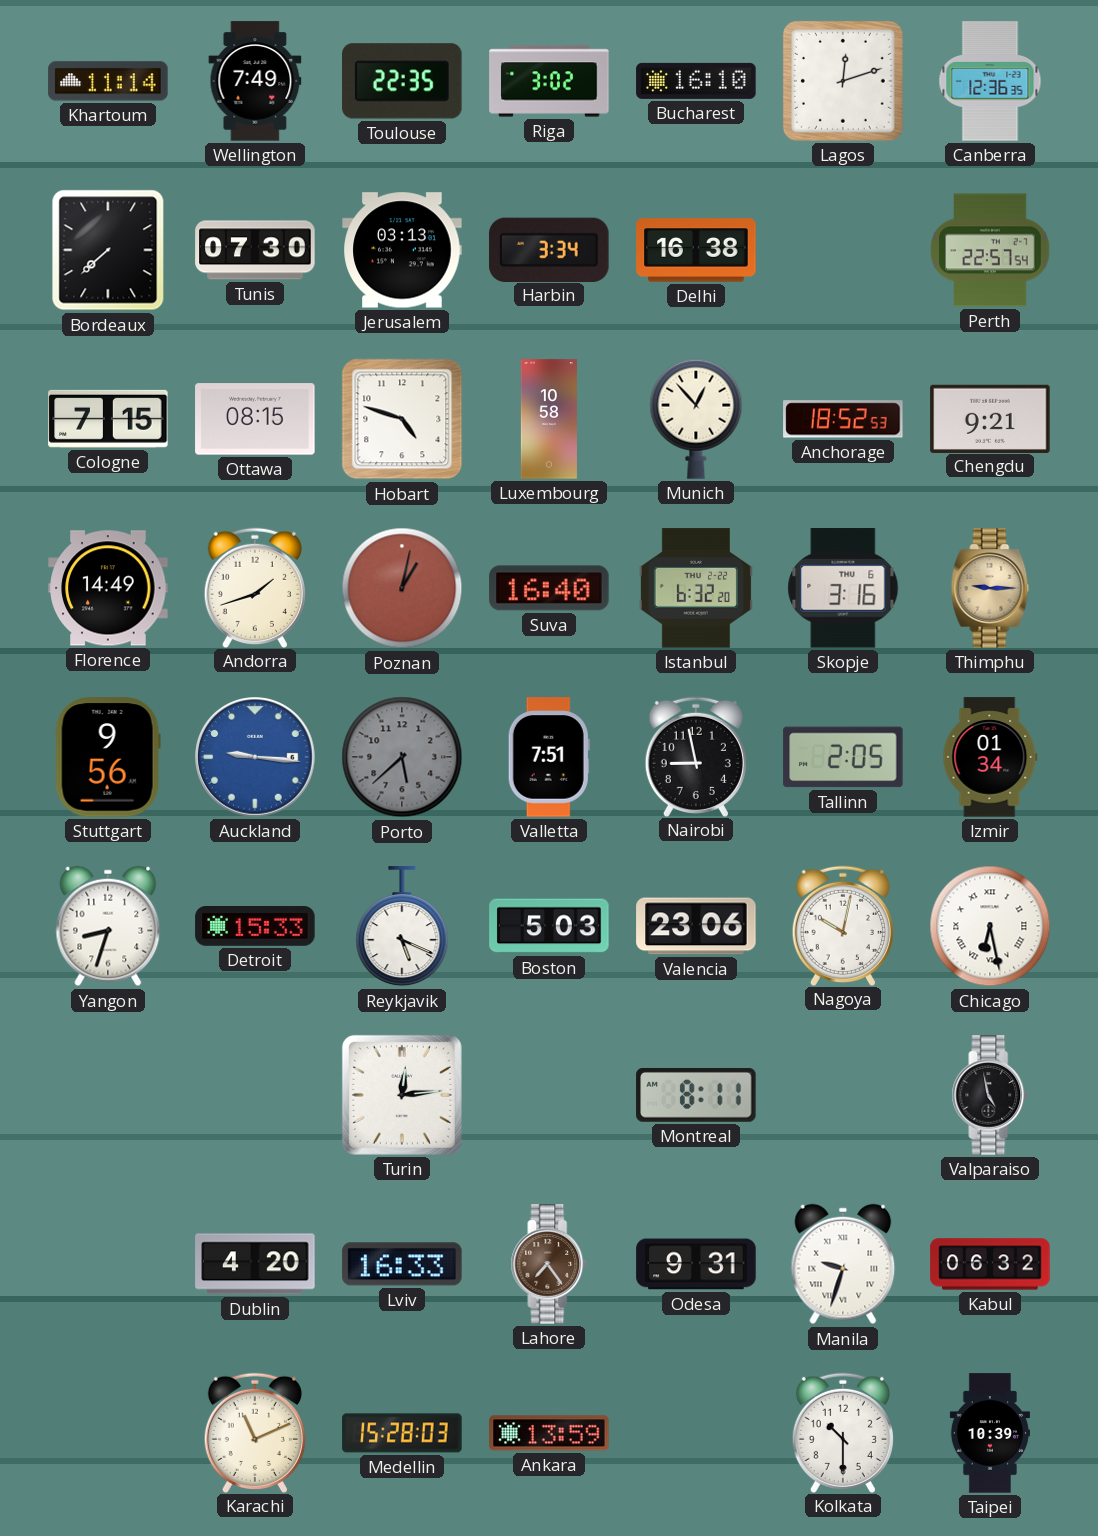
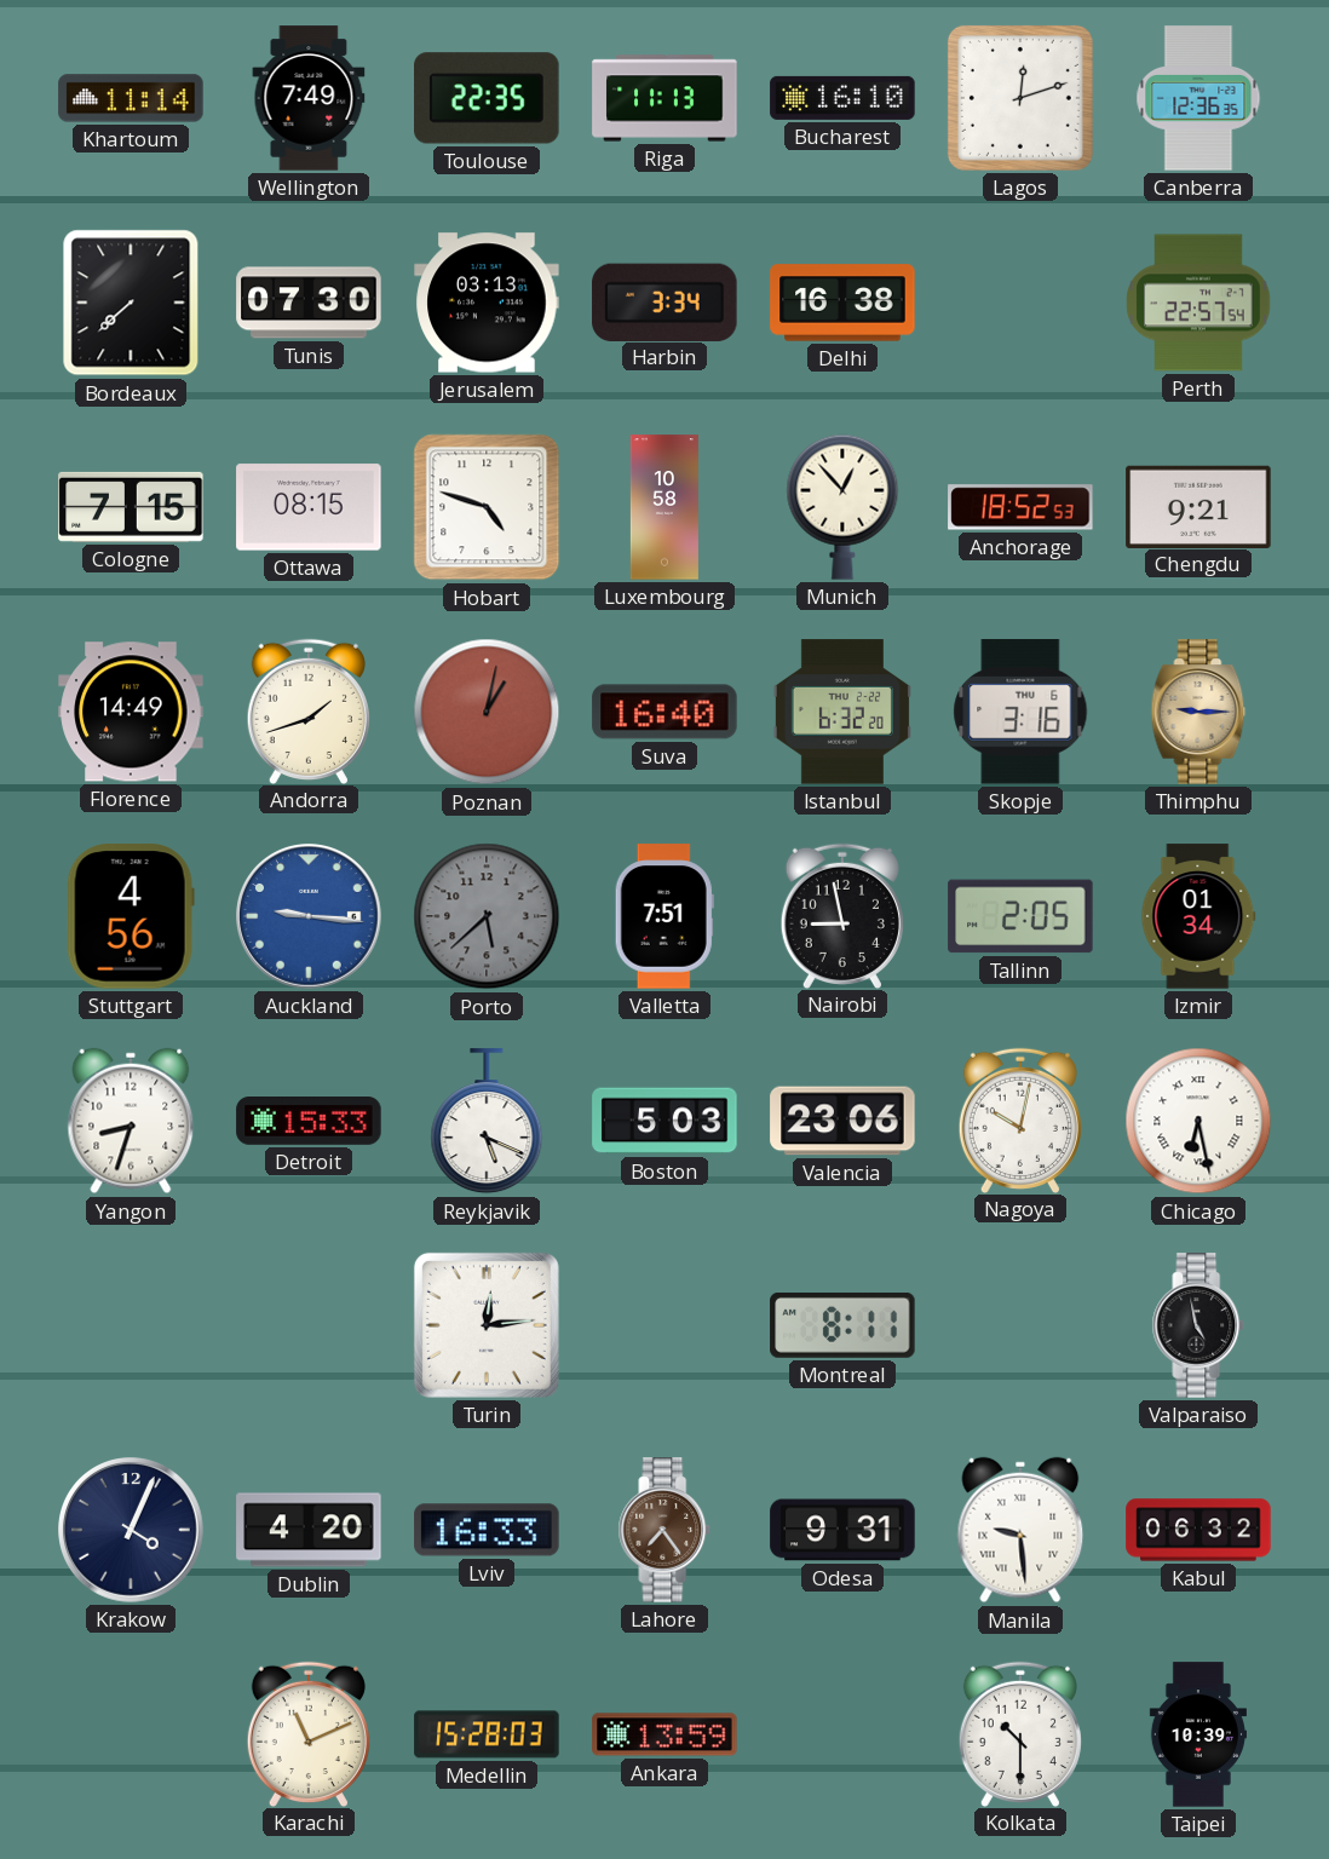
Riga: 3:02 -> 11:13 (664, 98)
Stuttgart: 9:56 -> 4:56 (131, 916)
Krakow: none -> 4:04 (131, 1530)
Manila: 9:33 -> 9:29 (1020, 1530)
